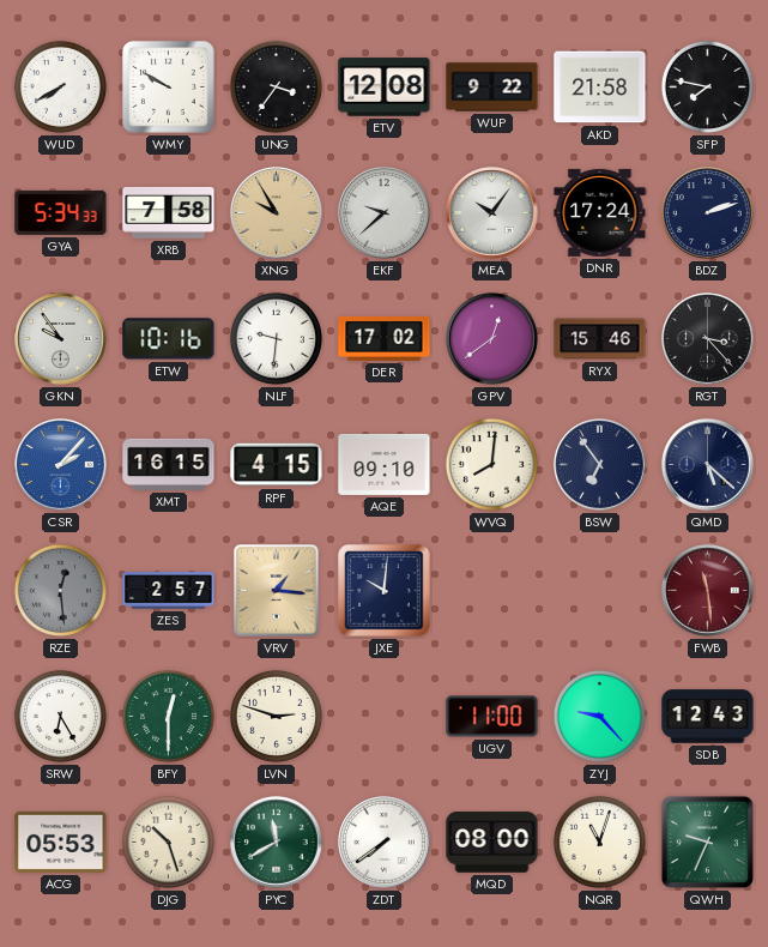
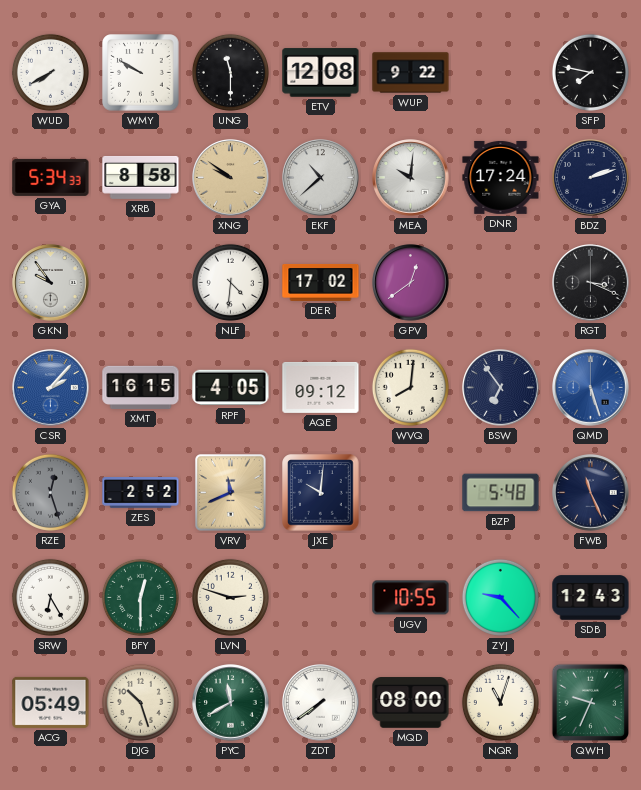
UNG: 3:36 -> 11:30 (230, 72)
AKD: 21:58 -> none (600, 88)
XRB: 7:58 -> 8:58 (141, 178)
XNG: 9:55 -> 9:51 (231, 178)
EKF: 9:38 -> 10:38 (321, 178)
MEA: 10:06 -> 10:01 (411, 178)
ETW: 10:16 -> none (169, 339)
NLF: 9:31 -> 4:31 (230, 282)
RYX: 15:46 -> none (600, 339)
RGT: 3:23 -> 3:19 (591, 283)
RPF: 4:15 -> 4:05 (231, 388)
AQE: 09:10 -> 09:12 (321, 387)
QMD: 5:22 -> 5:27 (591, 388)
QMD dial: navy -> blue (591, 388)
RZE: 12:29 -> 12:27 (50, 492)
ZES: 2:57 -> 2:52 (141, 493)
VRV: 1:16 -> 11:41 (231, 493)
BZP: none -> 5:48 (501, 493)
FWB: 11:29 -> 11:26 (591, 493)
FWB dial: burgundy -> navy (591, 493)
UGV: 11:00 -> 10:55 (411, 598)
ACG: 05:53 -> 05:49 (51, 702)
